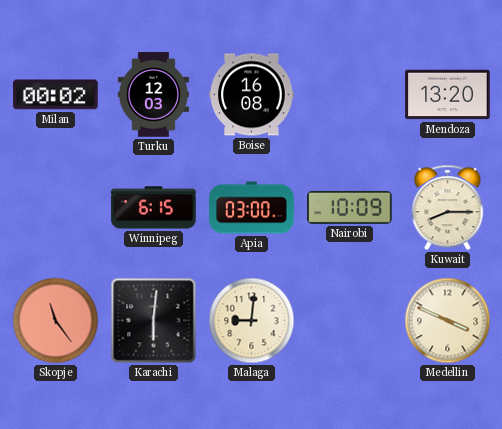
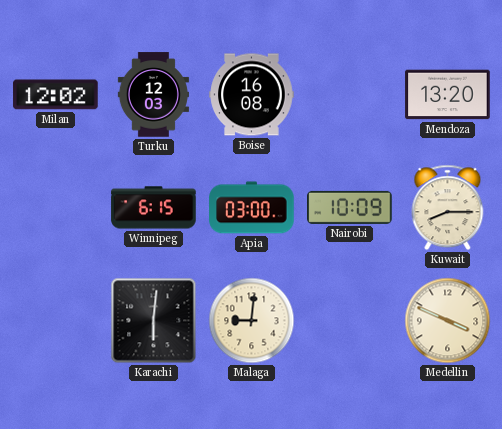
Milan: 00:02 -> 12:02 (56, 95)
Skopje: 11:24 -> none (56, 321)
